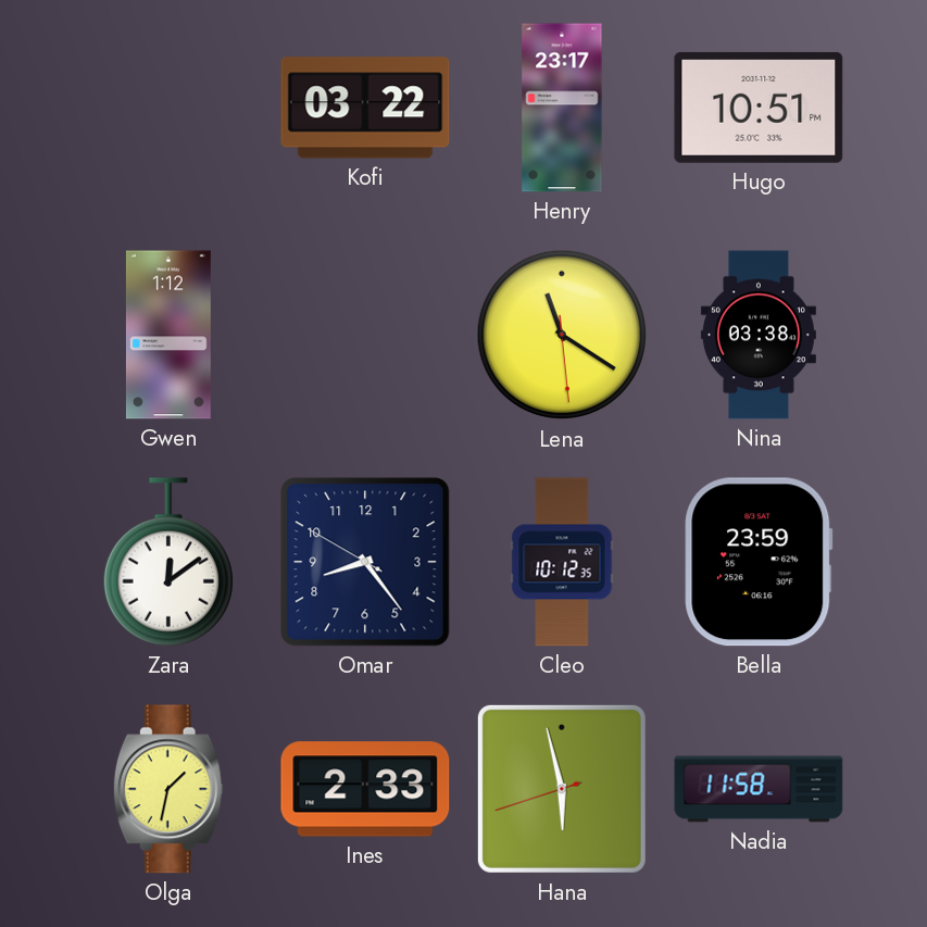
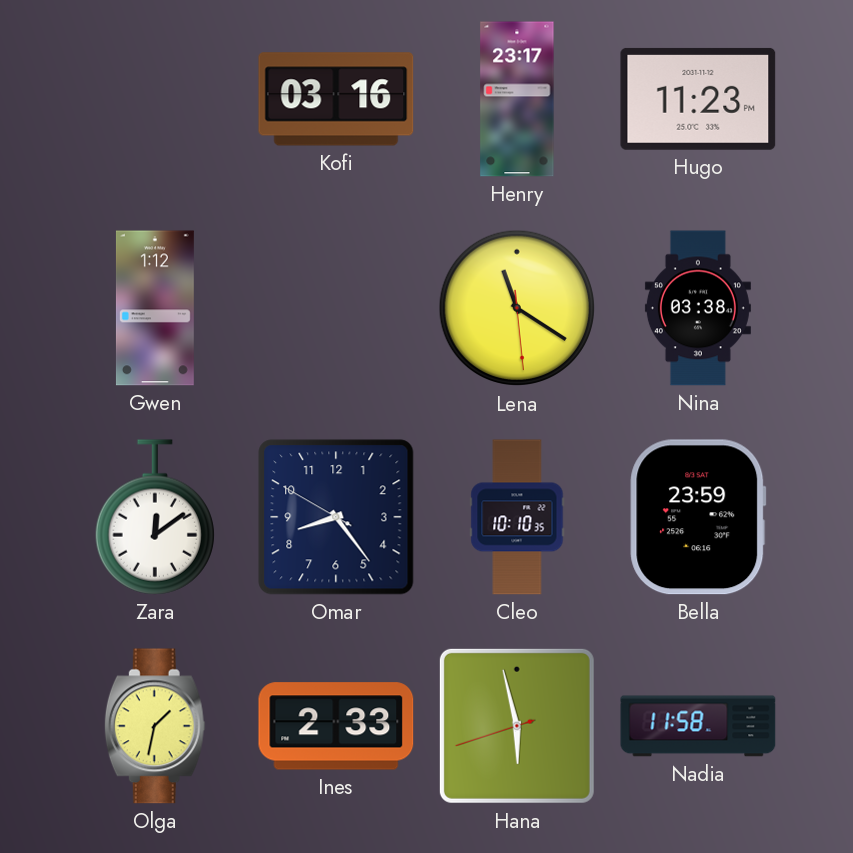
Kofi: 03:22 -> 03:16 (336, 99)
Hugo: 10:51 -> 11:23 (698, 99)
Cleo: 10:12 -> 10:10 (517, 517)
